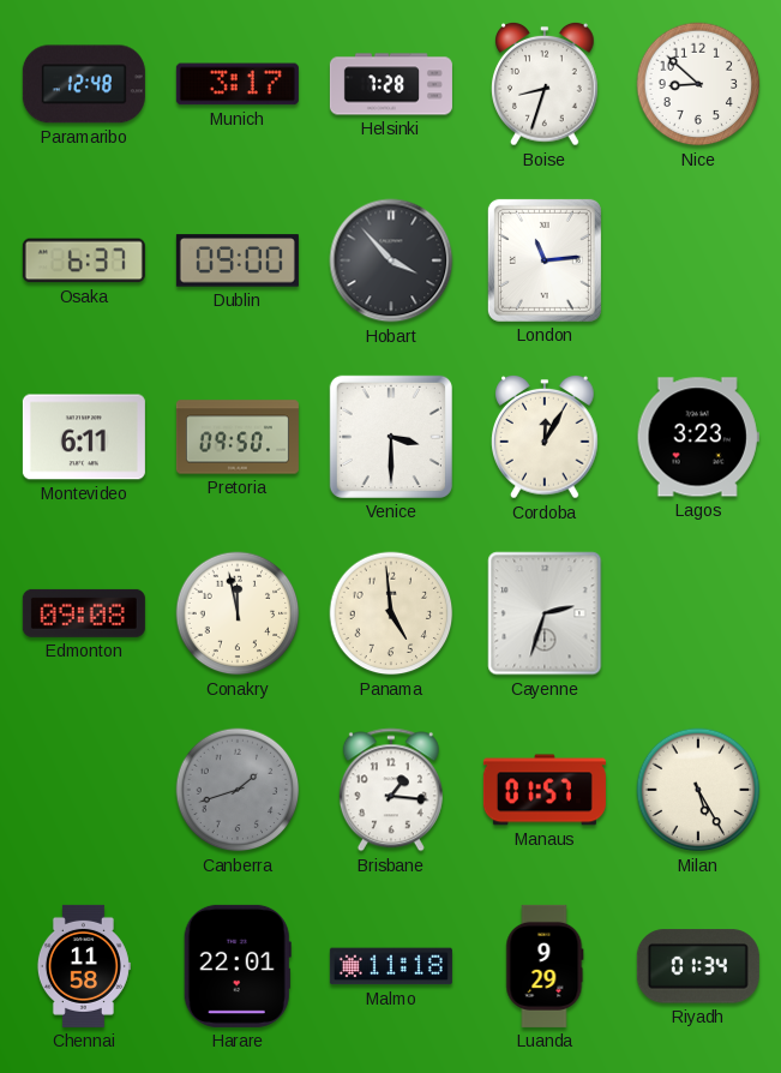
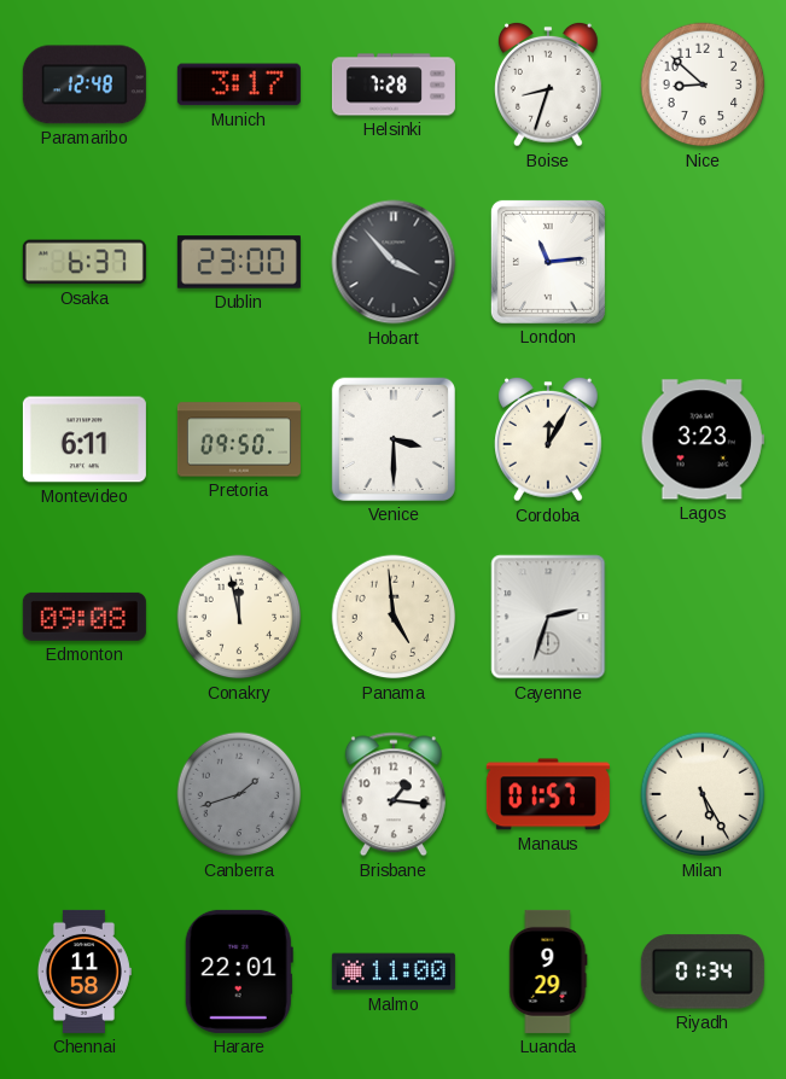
Dublin: 09:00 -> 23:00 (239, 262)
Malmo: 11:18 -> 11:00 (394, 972)
